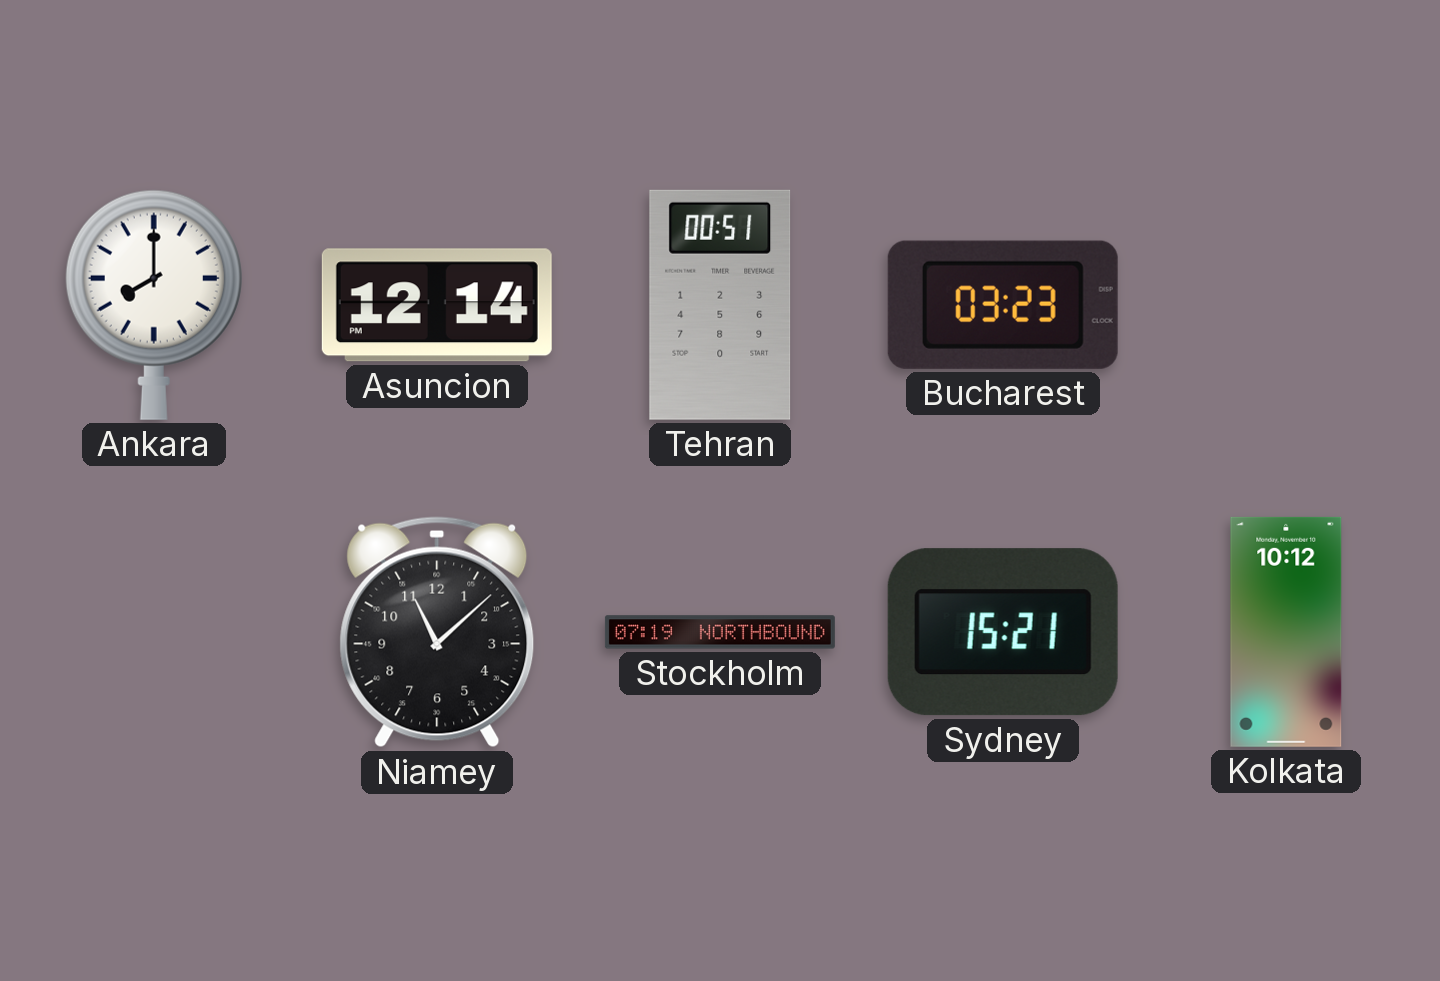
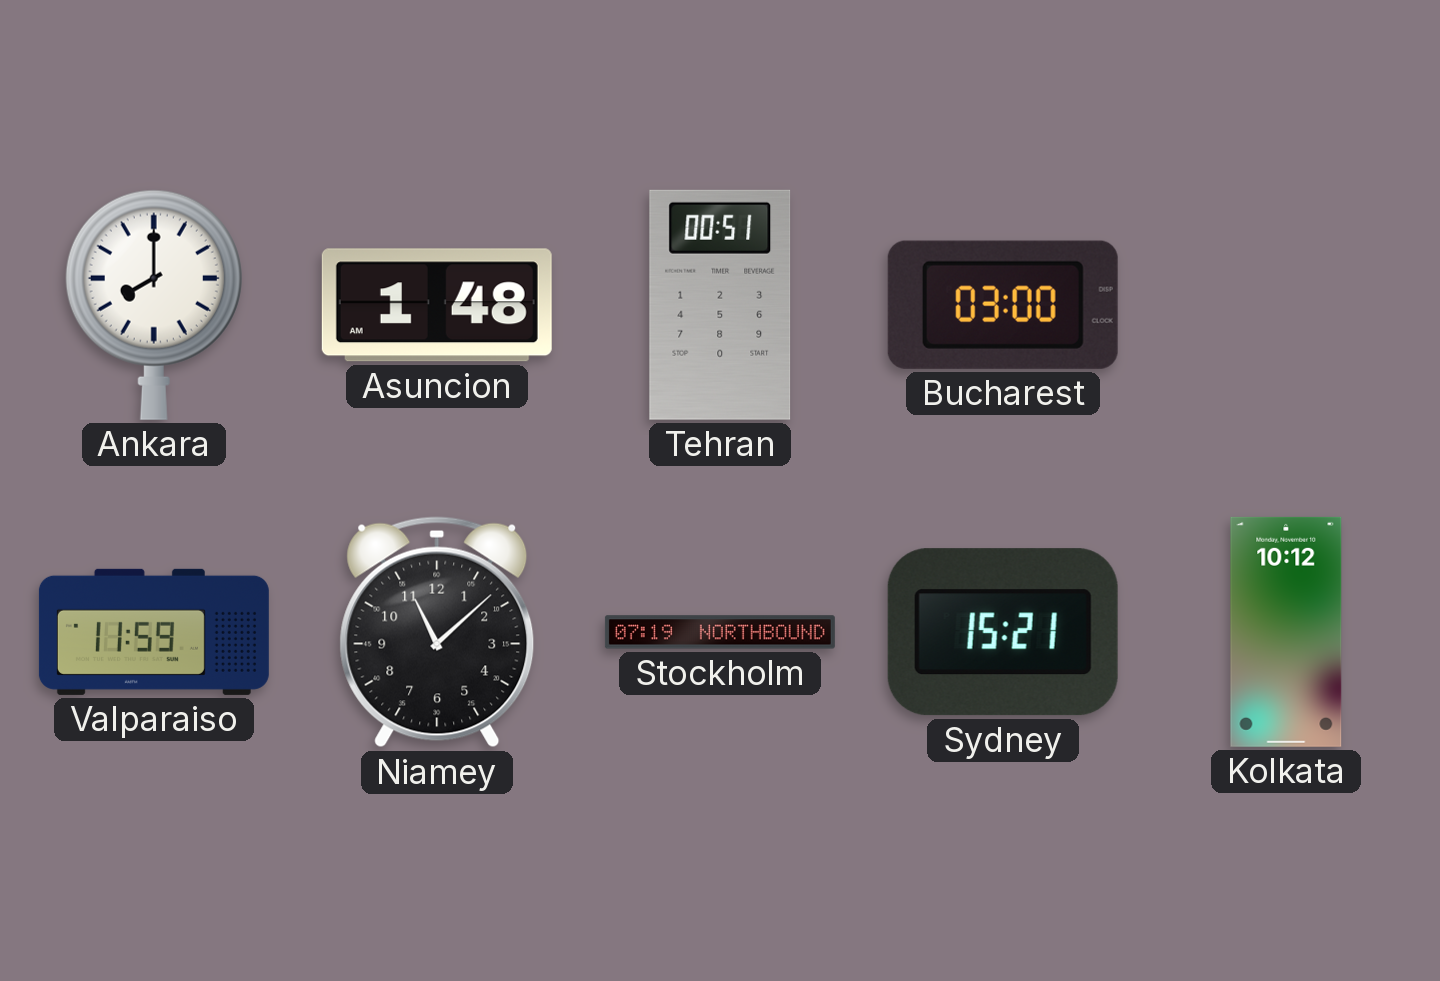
Asuncion: 12:14 -> 1:48 (437, 305)
Bucharest: 03:23 -> 03:00 (1003, 305)
Valparaiso: none -> 11:59 (154, 632)
